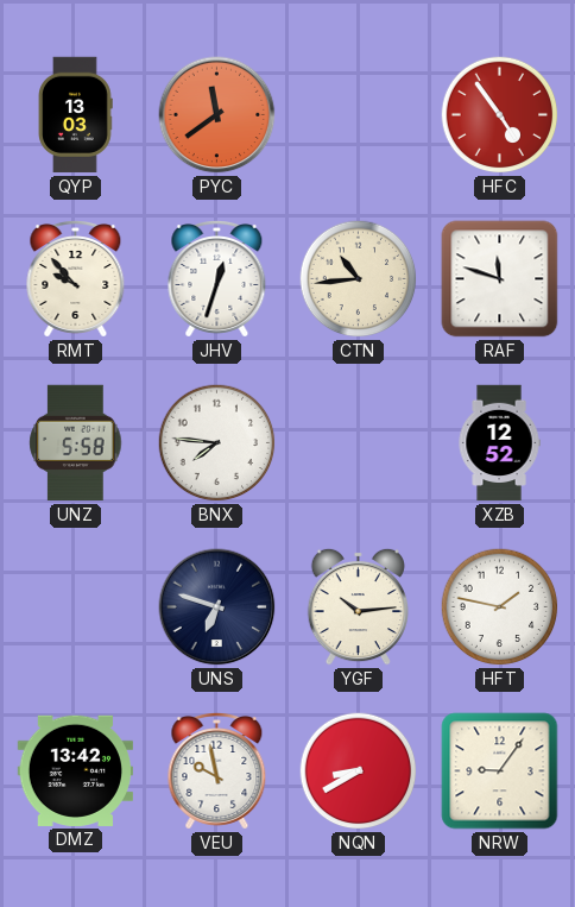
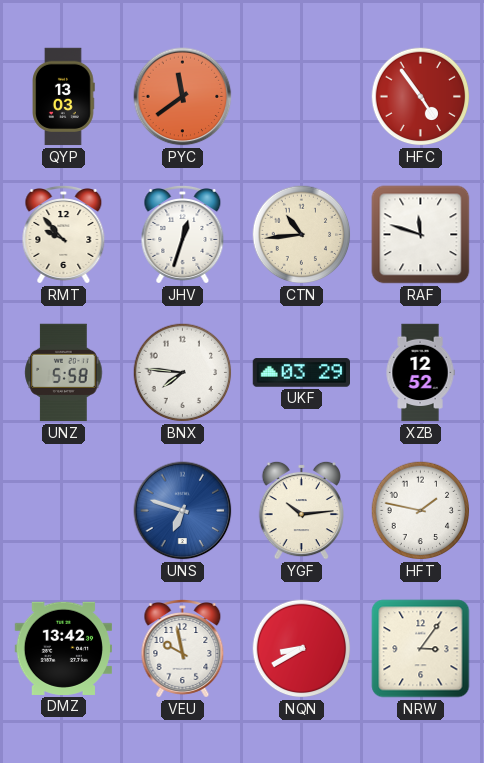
UKF: none -> 03:29 (302, 373)
UNS dial: navy -> blue (183, 511)
NRW: 9:06 -> 3:06 (421, 649)
